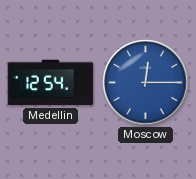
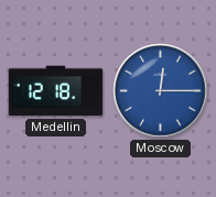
Medellin: 12:54 -> 12:18 (56, 91)
